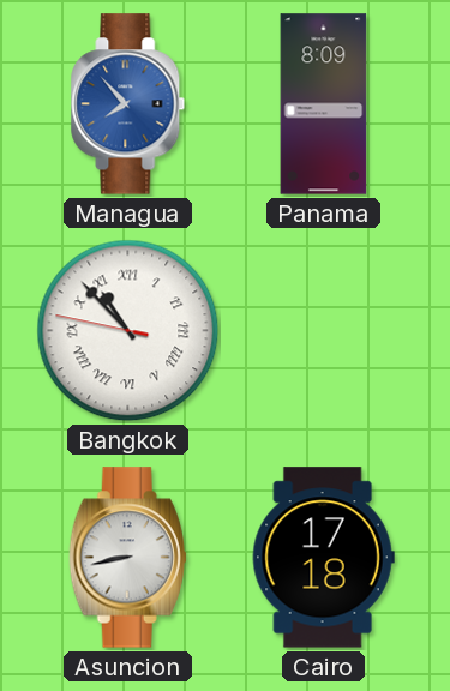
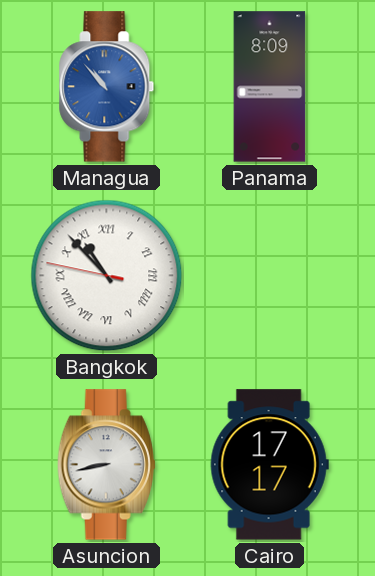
Managua: 7:53 -> 10:53 (107, 87)
Cairo: 17:18 -> 17:17 (269, 465)
